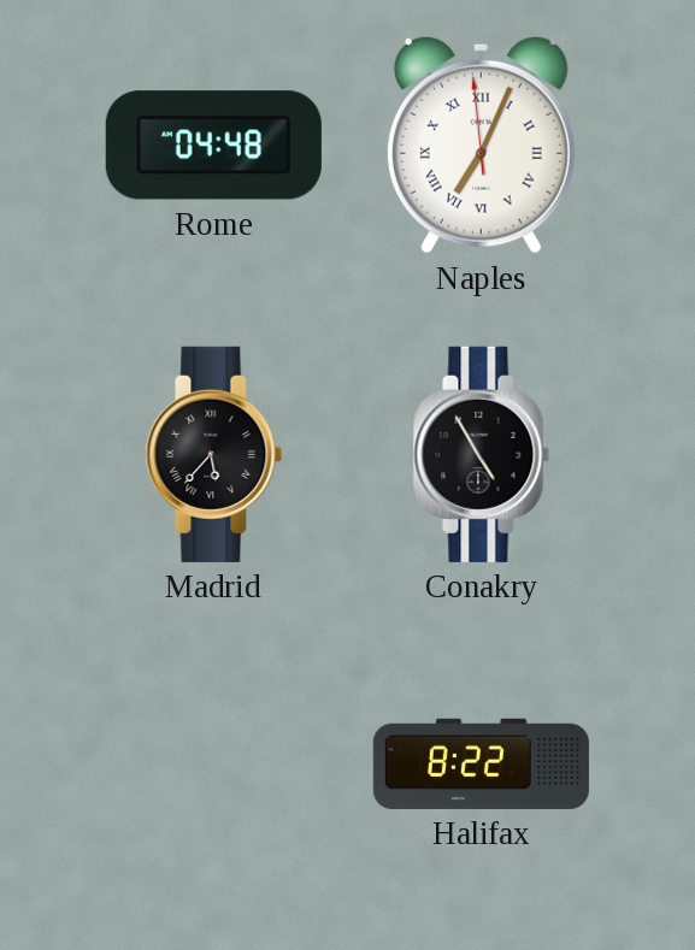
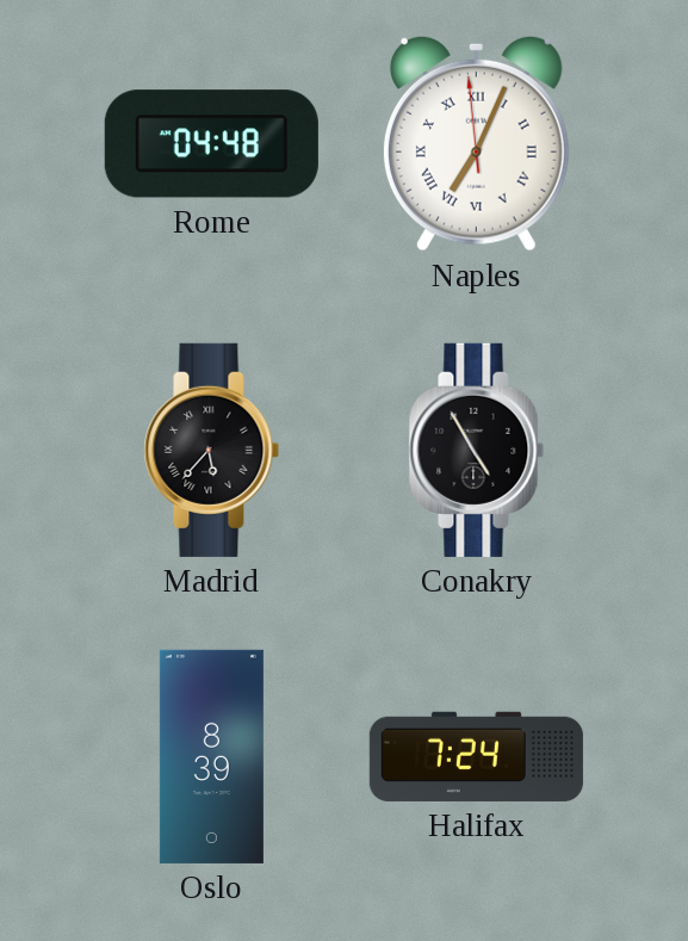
Oslo: none -> 8:39 (211, 756)
Halifax: 8:22 -> 7:24 (476, 756)
